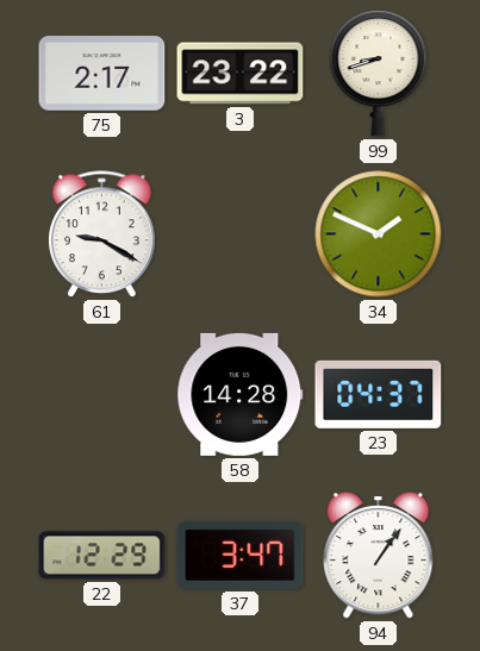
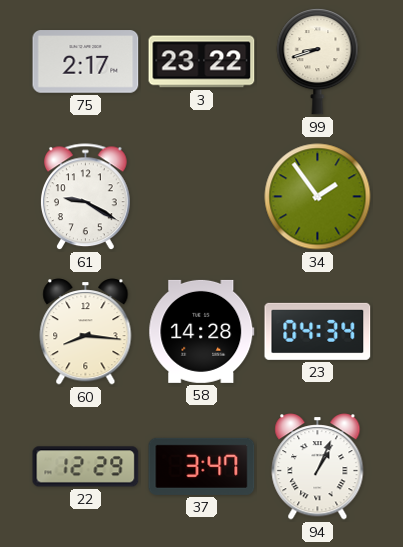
34: 1:49 -> 1:54 (318, 197)
60: none -> 8:16 (86, 332)
23: 04:37 -> 04:34 (318, 331)
94: 1:06 -> 1:04 (318, 467)
